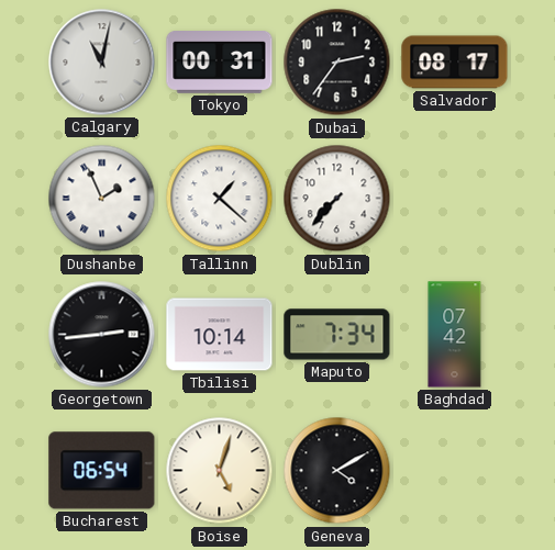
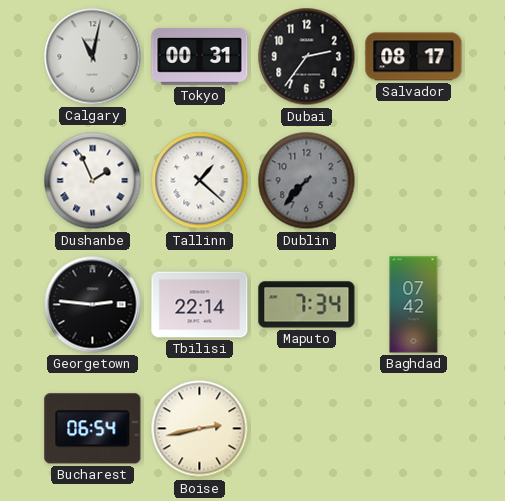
Dublin dial: white -> grey (307, 181)
Georgetown: 2:44 -> 2:46 (93, 305)
Tbilisi: 10:14 -> 22:14 (200, 305)
Boise: 5:03 -> 2:43 (200, 429)
Geneva: 4:10 -> none (337, 471)
